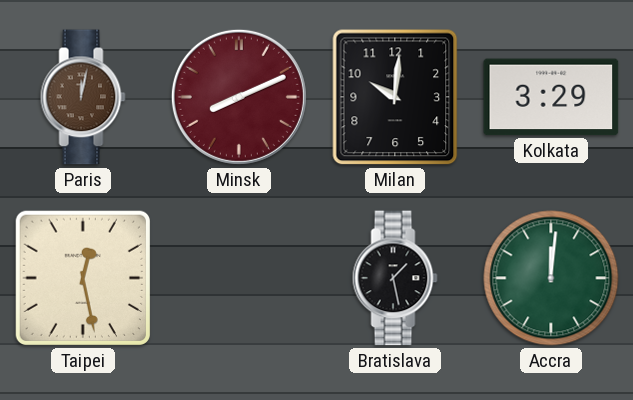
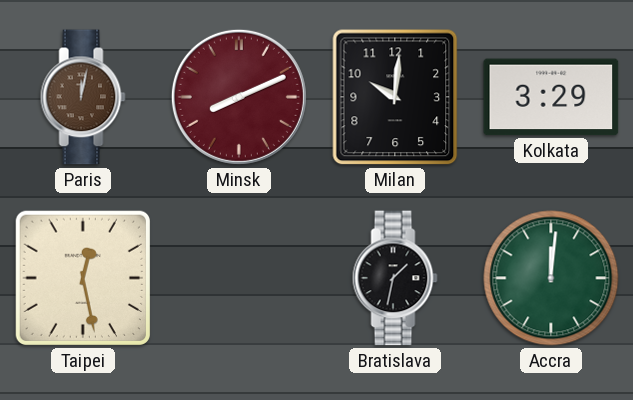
Bratislava: 1:28 -> 1:32 (395, 278)
